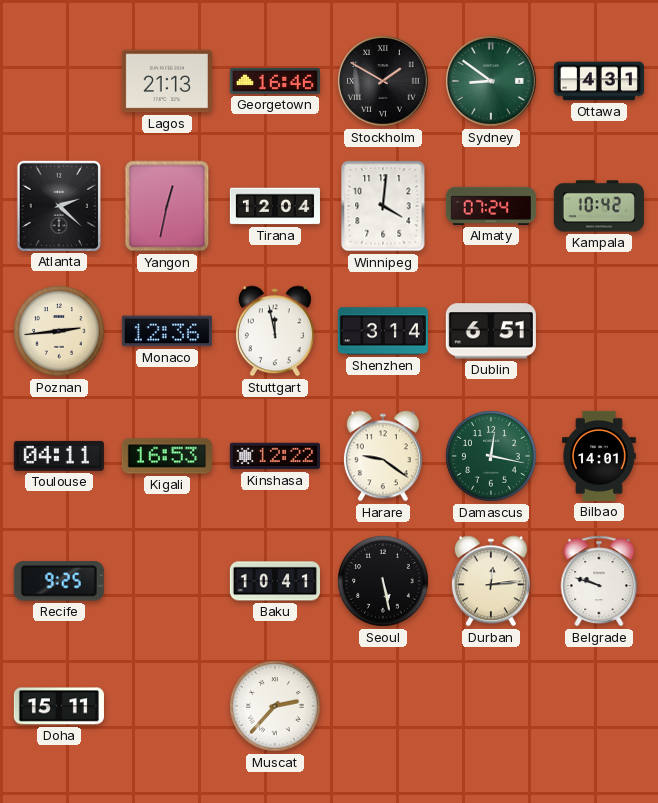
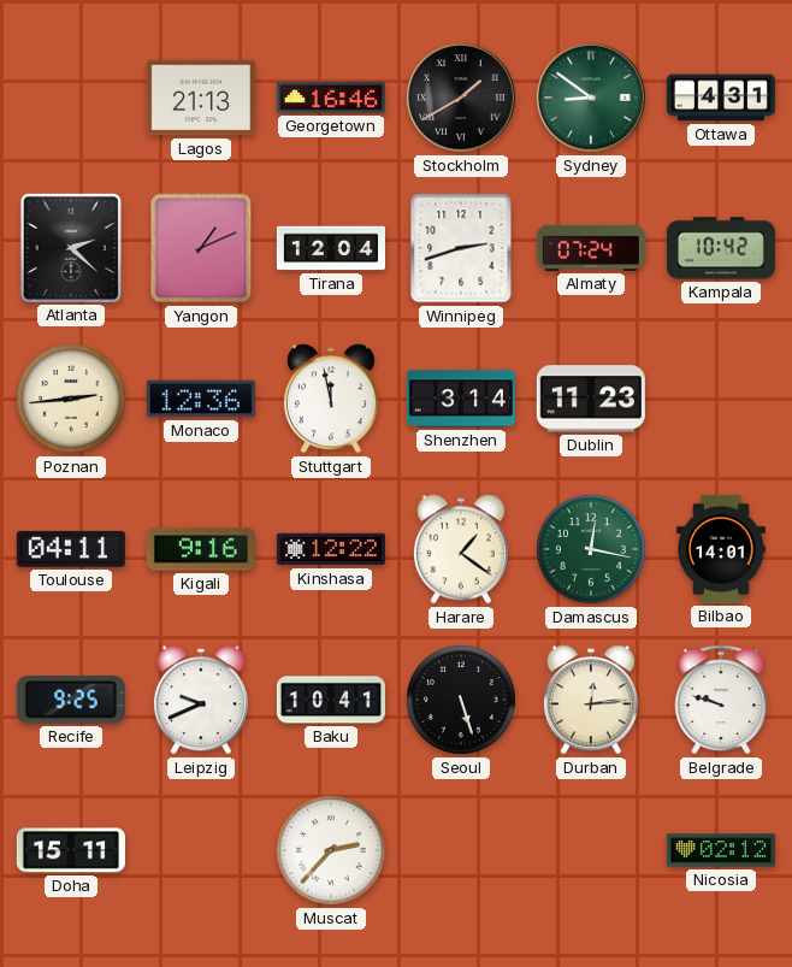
Stockholm: 1:50 -> 1:40 (461, 98)
Yangon: 12:32 -> 1:11 (201, 248)
Winnipeg: 4:01 -> 2:42 (461, 248)
Dublin: 6:51 -> 11:23 (591, 399)
Kigali: 16:53 -> 9:16 (201, 549)
Harare: 9:21 -> 1:21 (461, 549)
Leipzig: none -> 9:41 (201, 700)
Seoul: 5:28 -> 5:27 (461, 700)
Nicosia: none -> 02:12 (721, 850)
